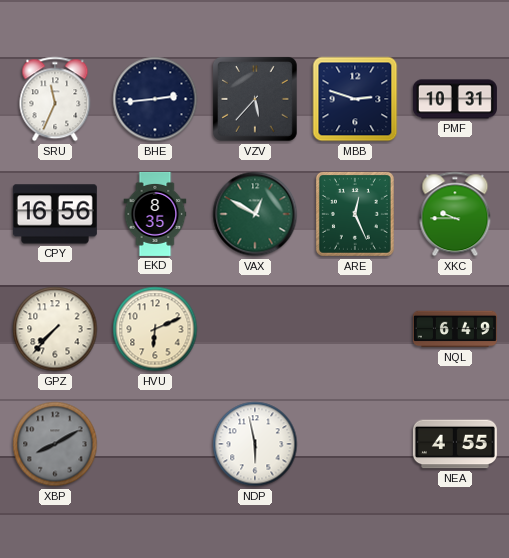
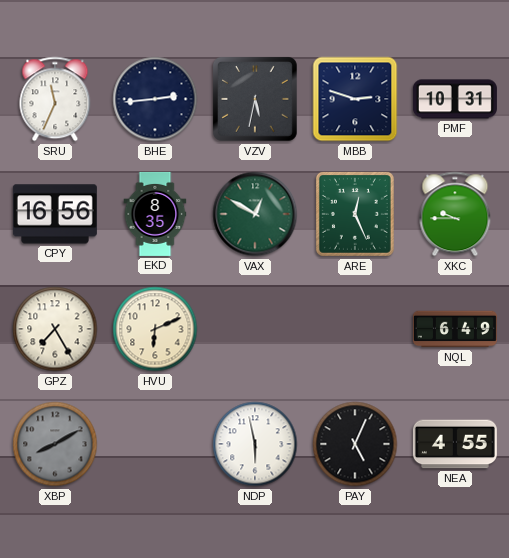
VZV: 5:37 -> 5:32 (256, 100)
GPZ: 7:37 -> 7:25 (55, 329)
PAY: none -> 5:04 (355, 444)
